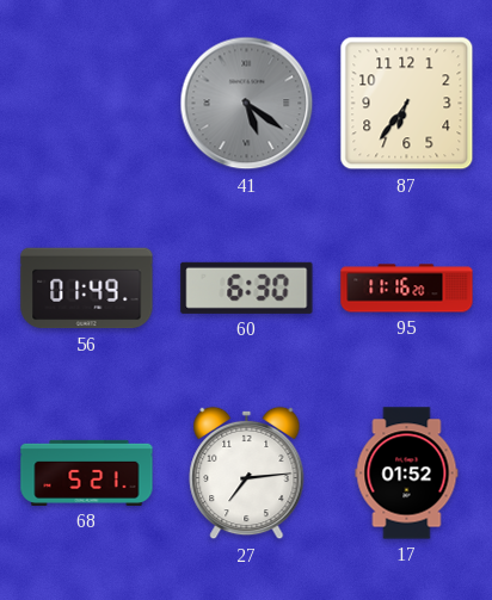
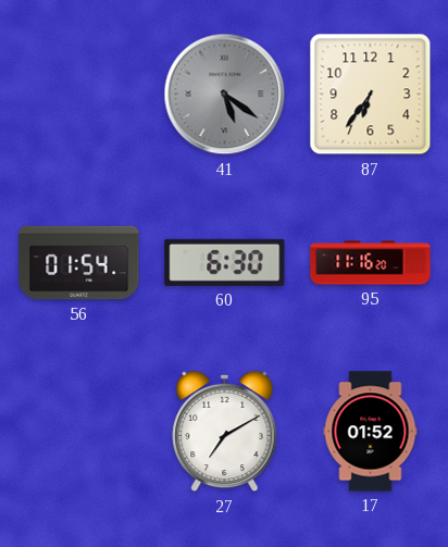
56: 01:49 -> 01:54 (79, 263)
68: 5:21 -> none (87, 472)
27: 7:14 -> 7:10 (225, 432)
